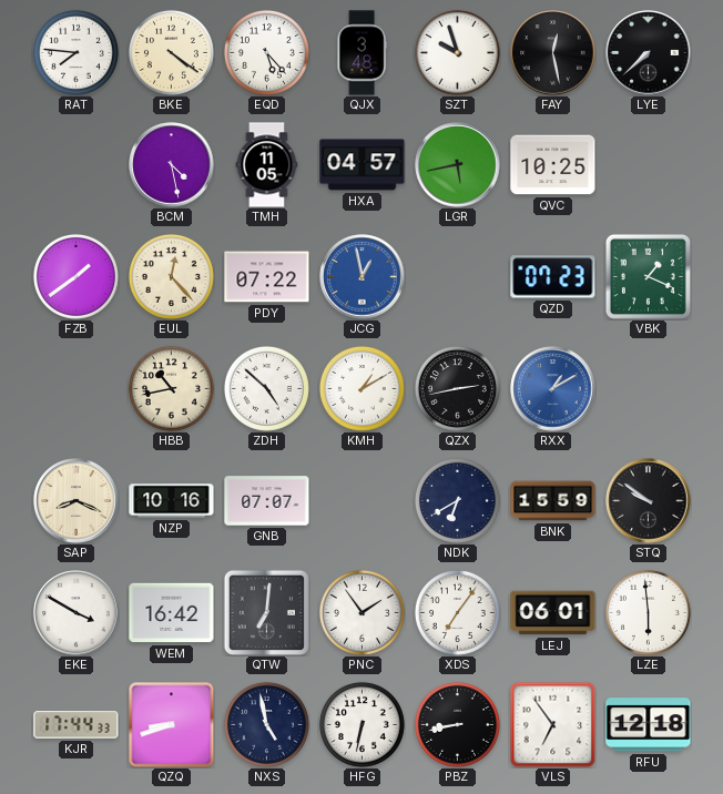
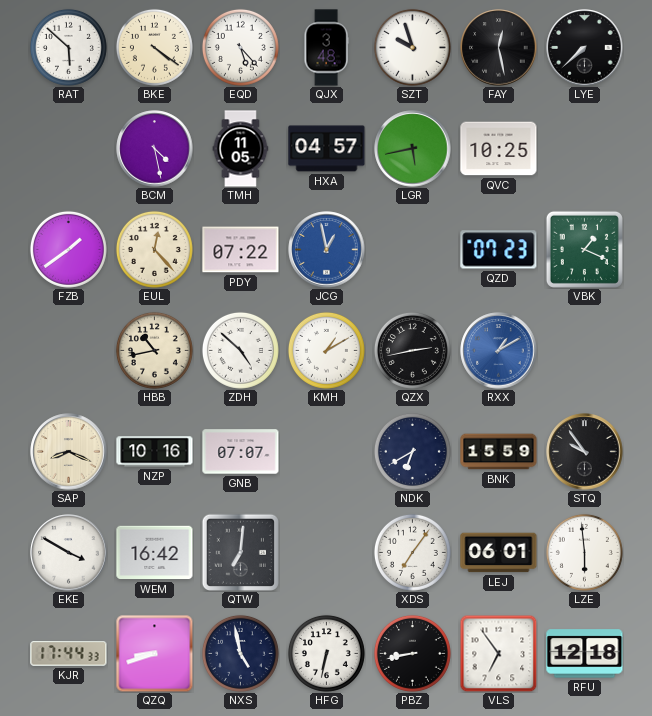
RAT: 7:46 -> 5:52 (68, 47)
STQ: 9:51 -> 9:54 (585, 452)
PNC: 1:54 -> none (361, 612)
